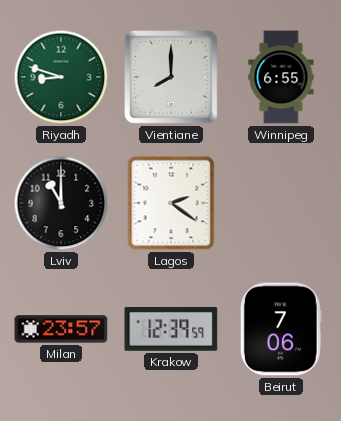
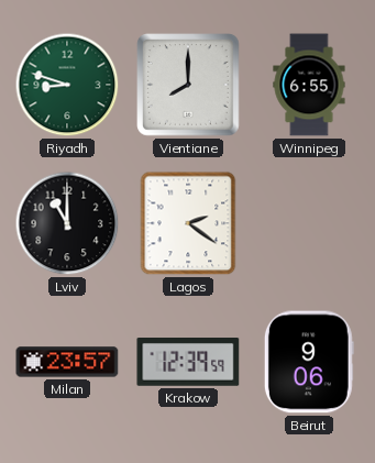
Beirut: 7:06 -> 9:06 (309, 362)
